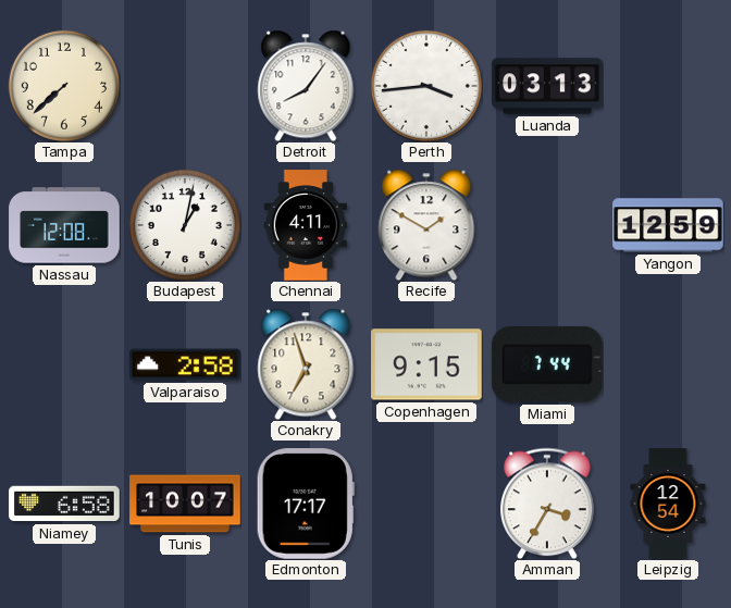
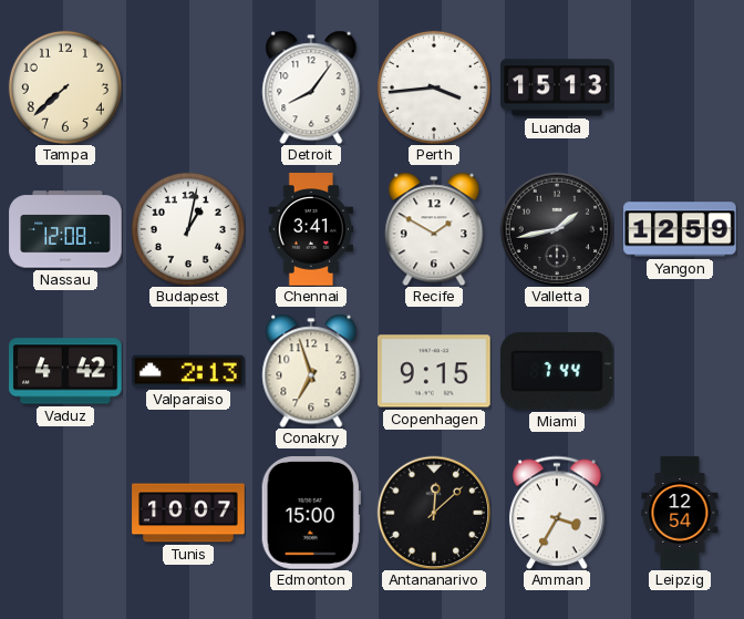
Luanda: 03:13 -> 15:13 (557, 87)
Chennai: 4:11 -> 3:41 (310, 229)
Valletta: none -> 1:43 (557, 229)
Vaduz: none -> 4:42 (65, 371)
Valparaiso: 2:58 -> 2:13 (188, 371)
Niamey: 6:58 -> none (64, 504)
Edmonton: 17:17 -> 15:00 (311, 513)
Antananarivo: none -> 12:08 (434, 513)
